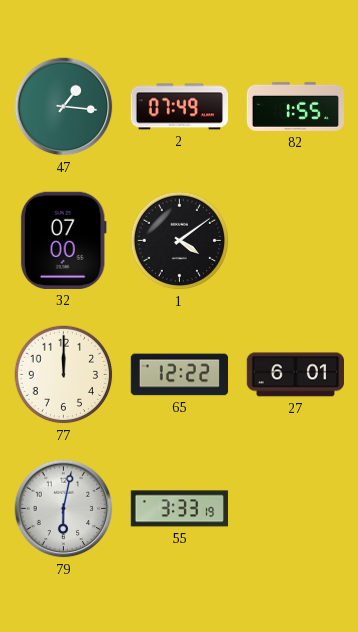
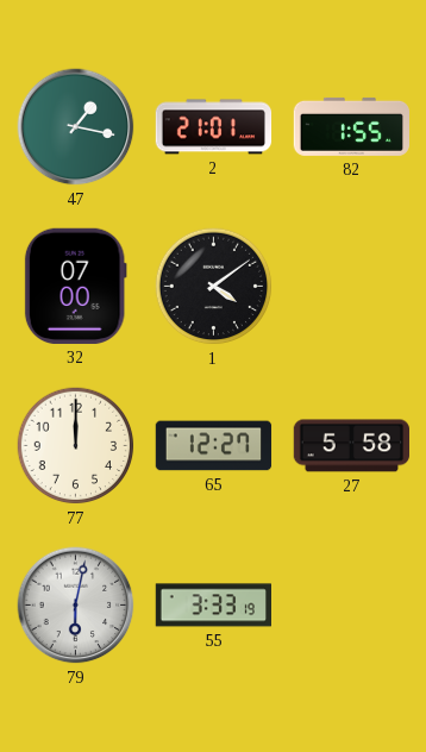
47: 1:16 -> 1:17 (76, 127)
2: 07:49 -> 21:01 (214, 127)
65: 12:22 -> 12:27 (214, 446)
27: 6:01 -> 5:58 (351, 446)
